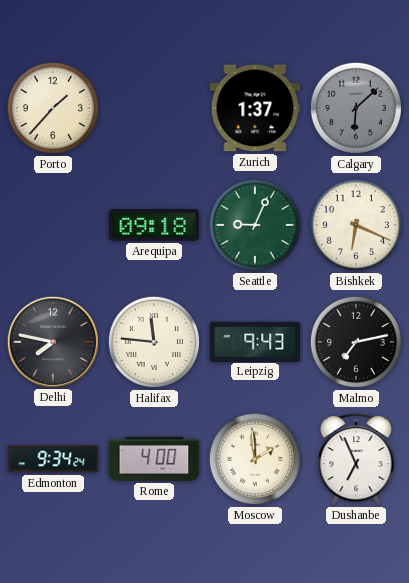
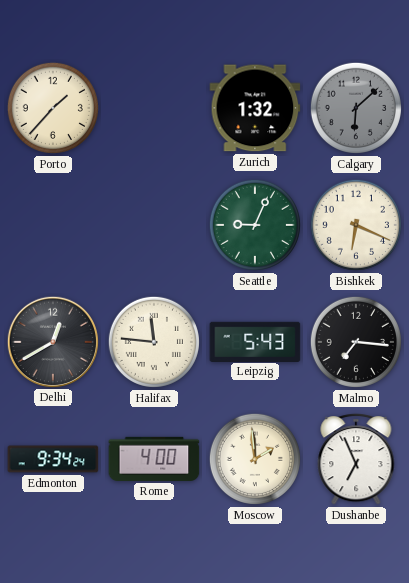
Zurich: 1:37 -> 1:32 (255, 108)
Arequipa: 09:18 -> none (154, 225)
Delhi: 7:47 -> 12:40 (52, 341)
Leipzig: 9:43 -> 5:43 (255, 341)
Malmo: 7:13 -> 7:16 (356, 342)
